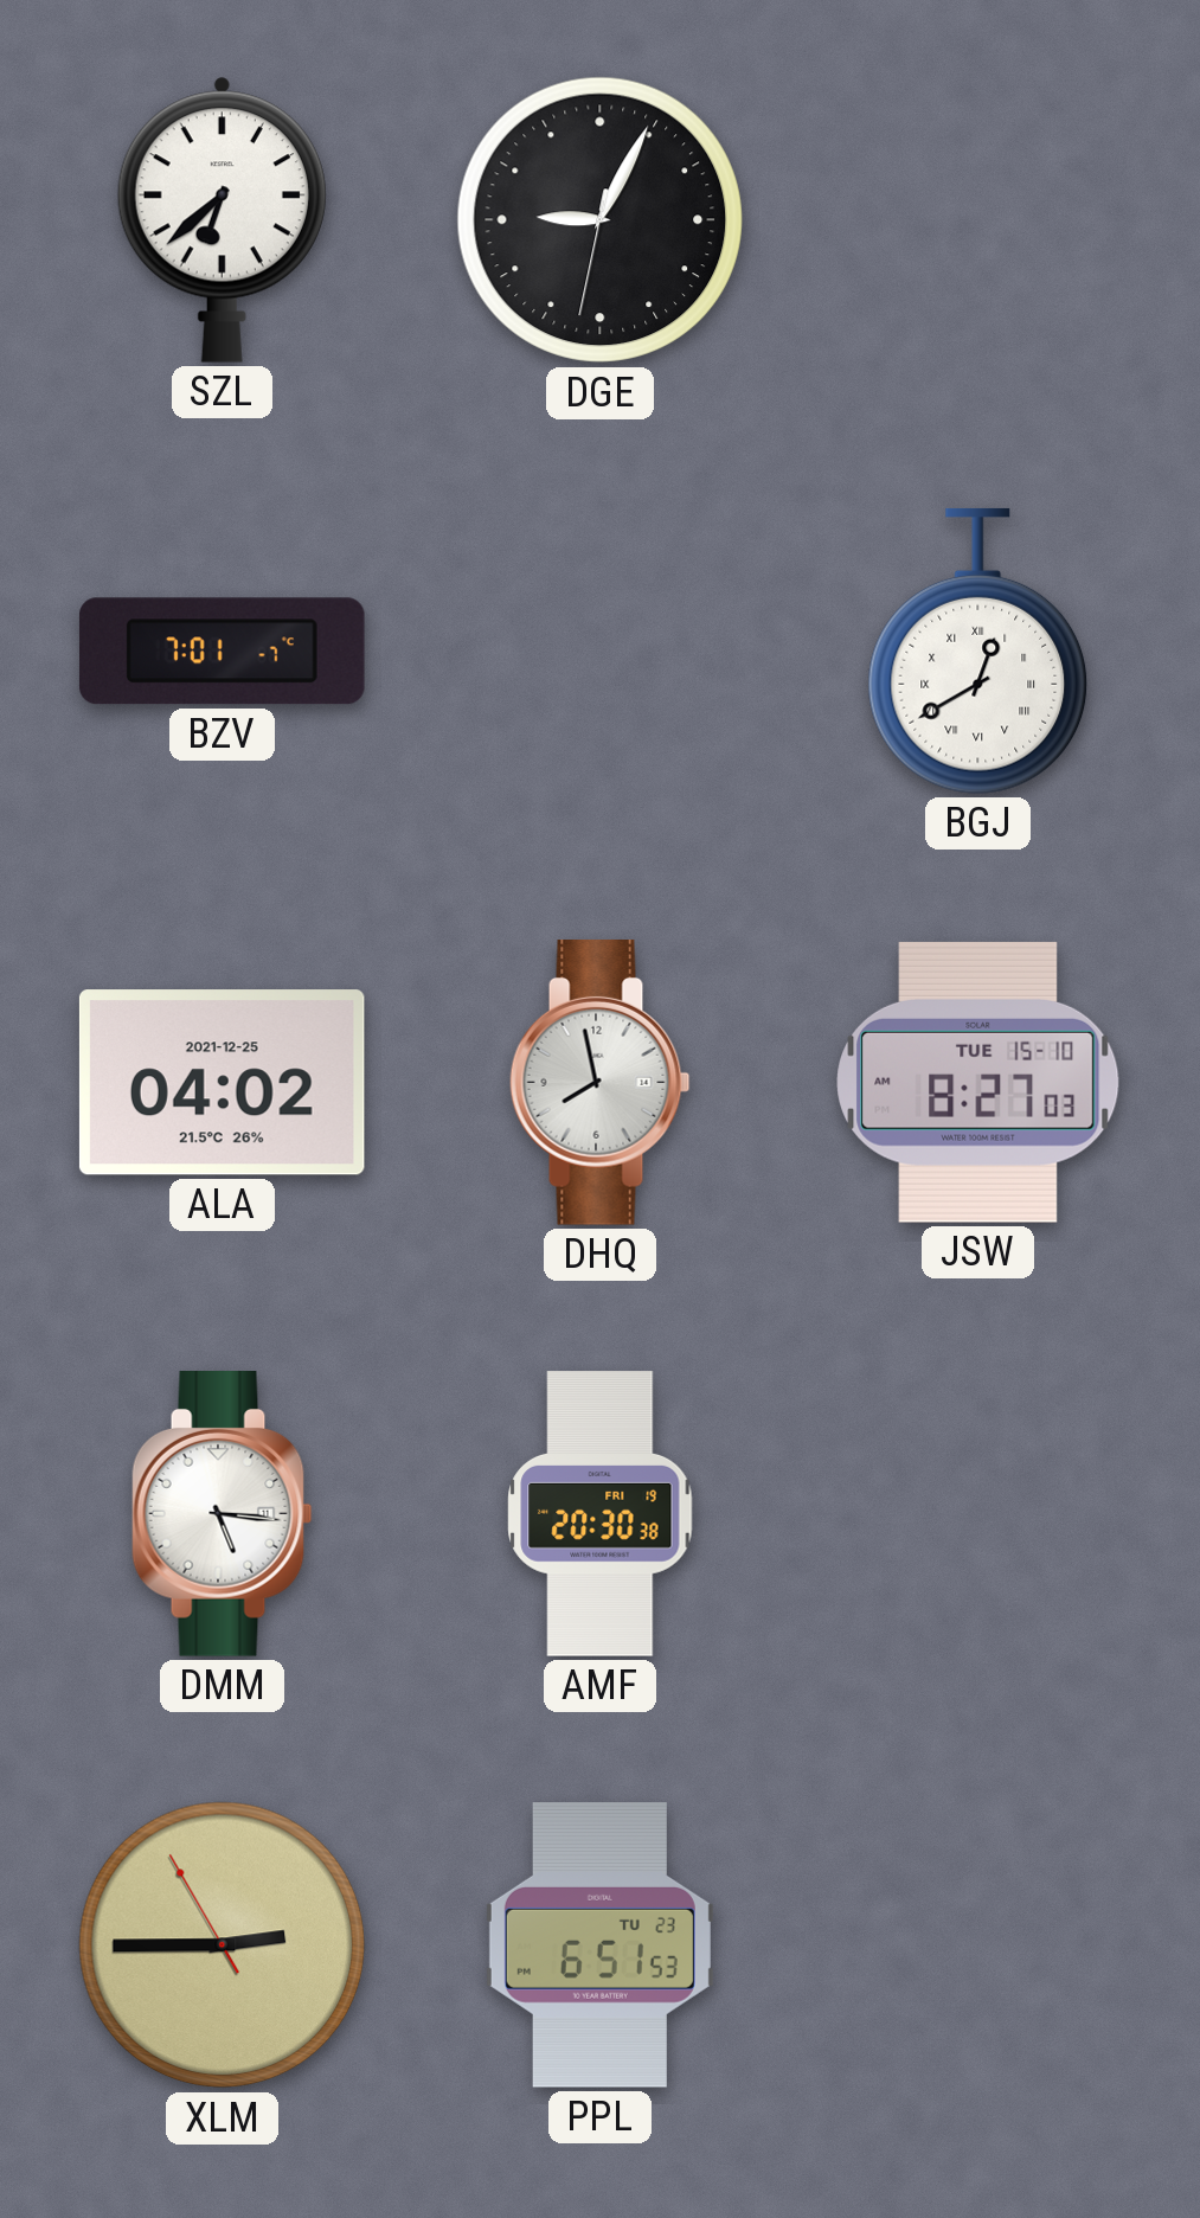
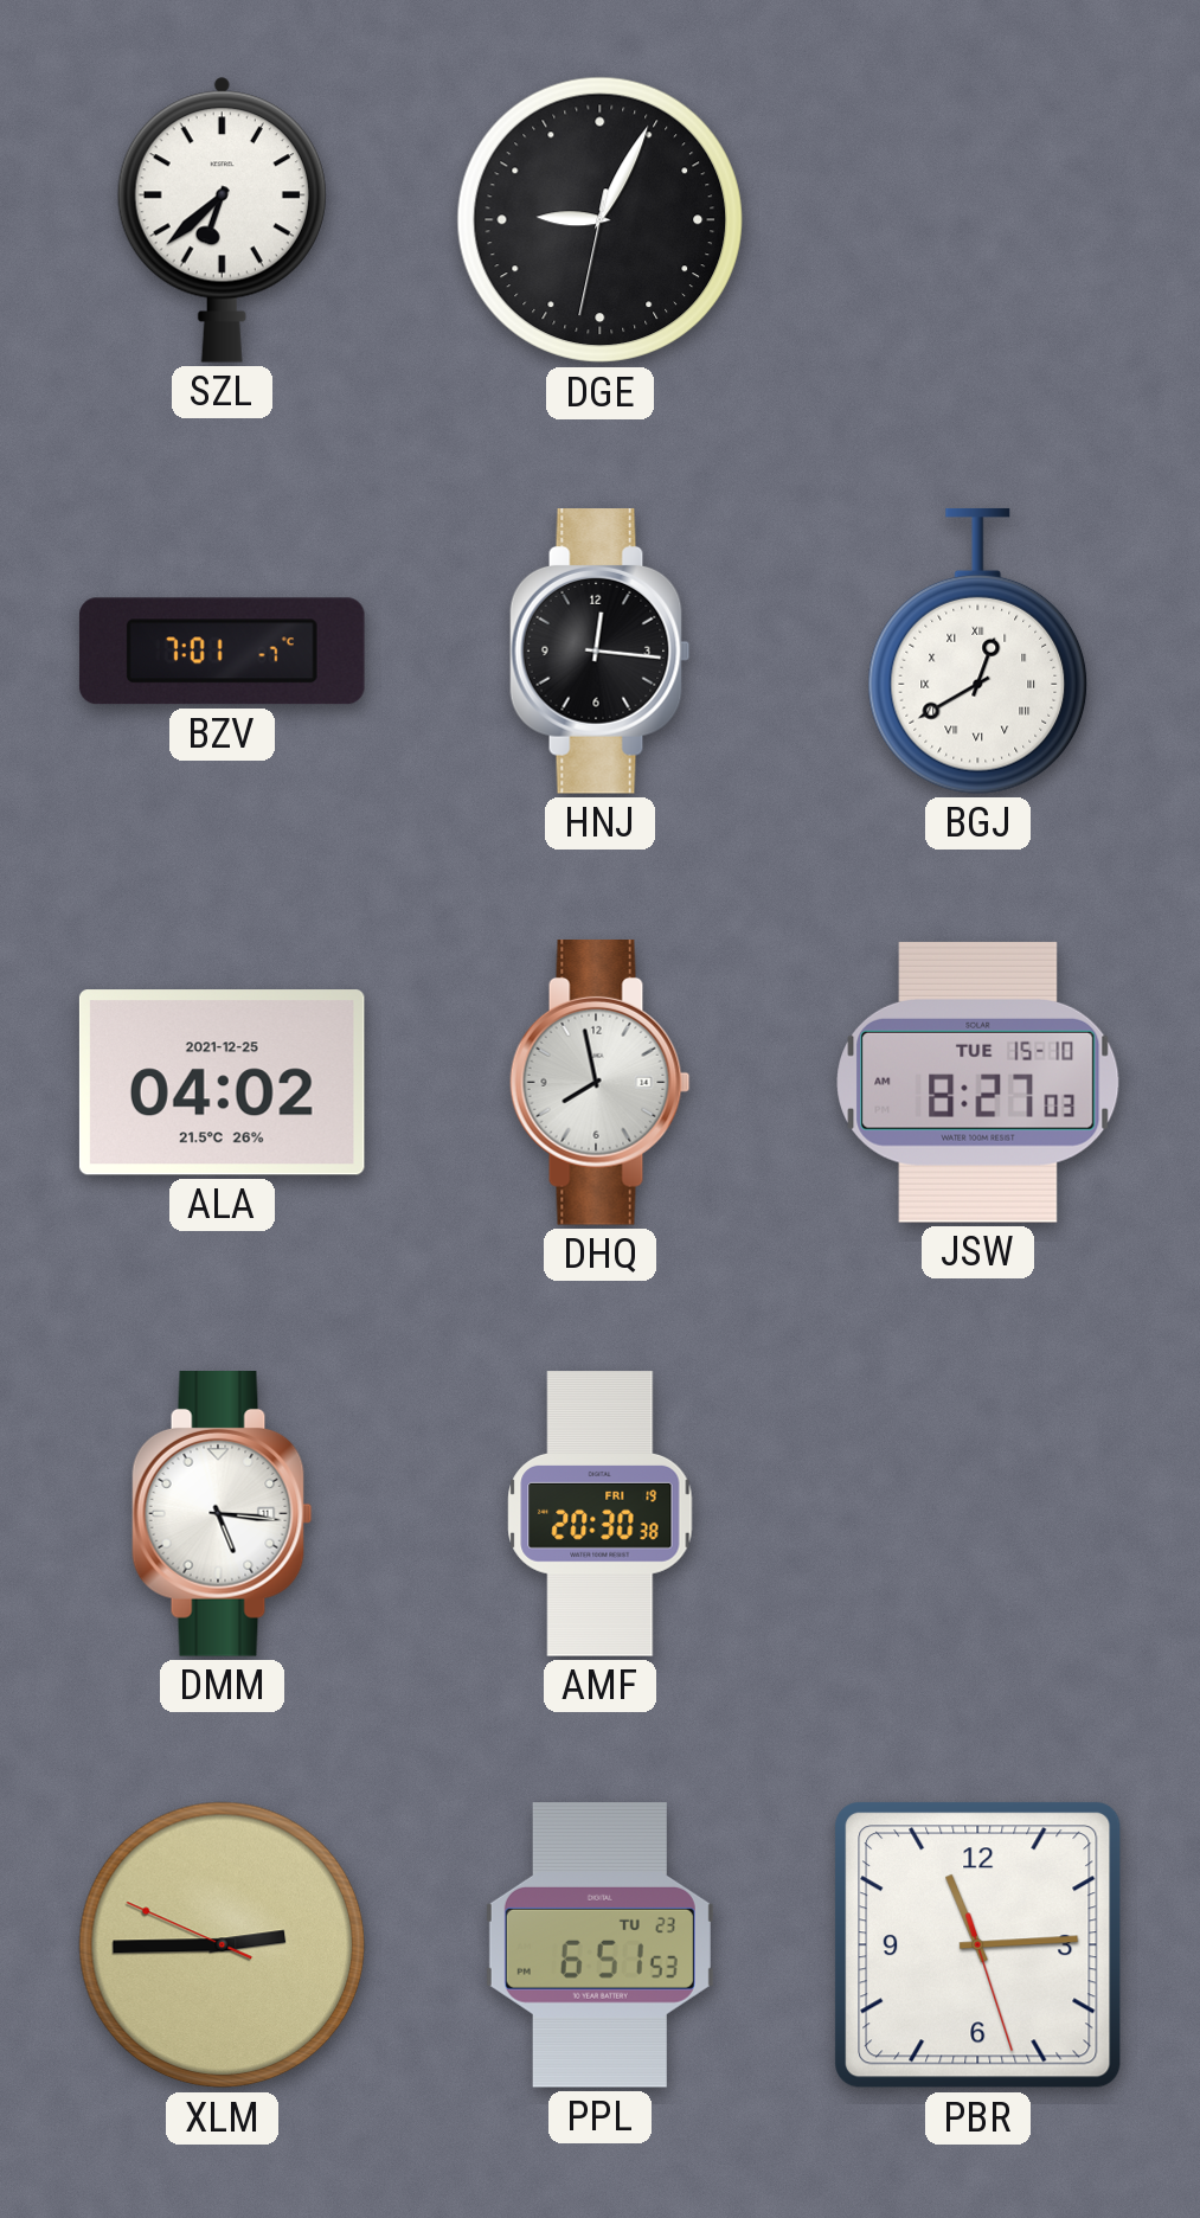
HNJ: none -> 12:16 (601, 652)
XLM: 2:44:55 -> 2:44:49 (223, 1945)
PBR: none -> 11:14 (978, 1945)
